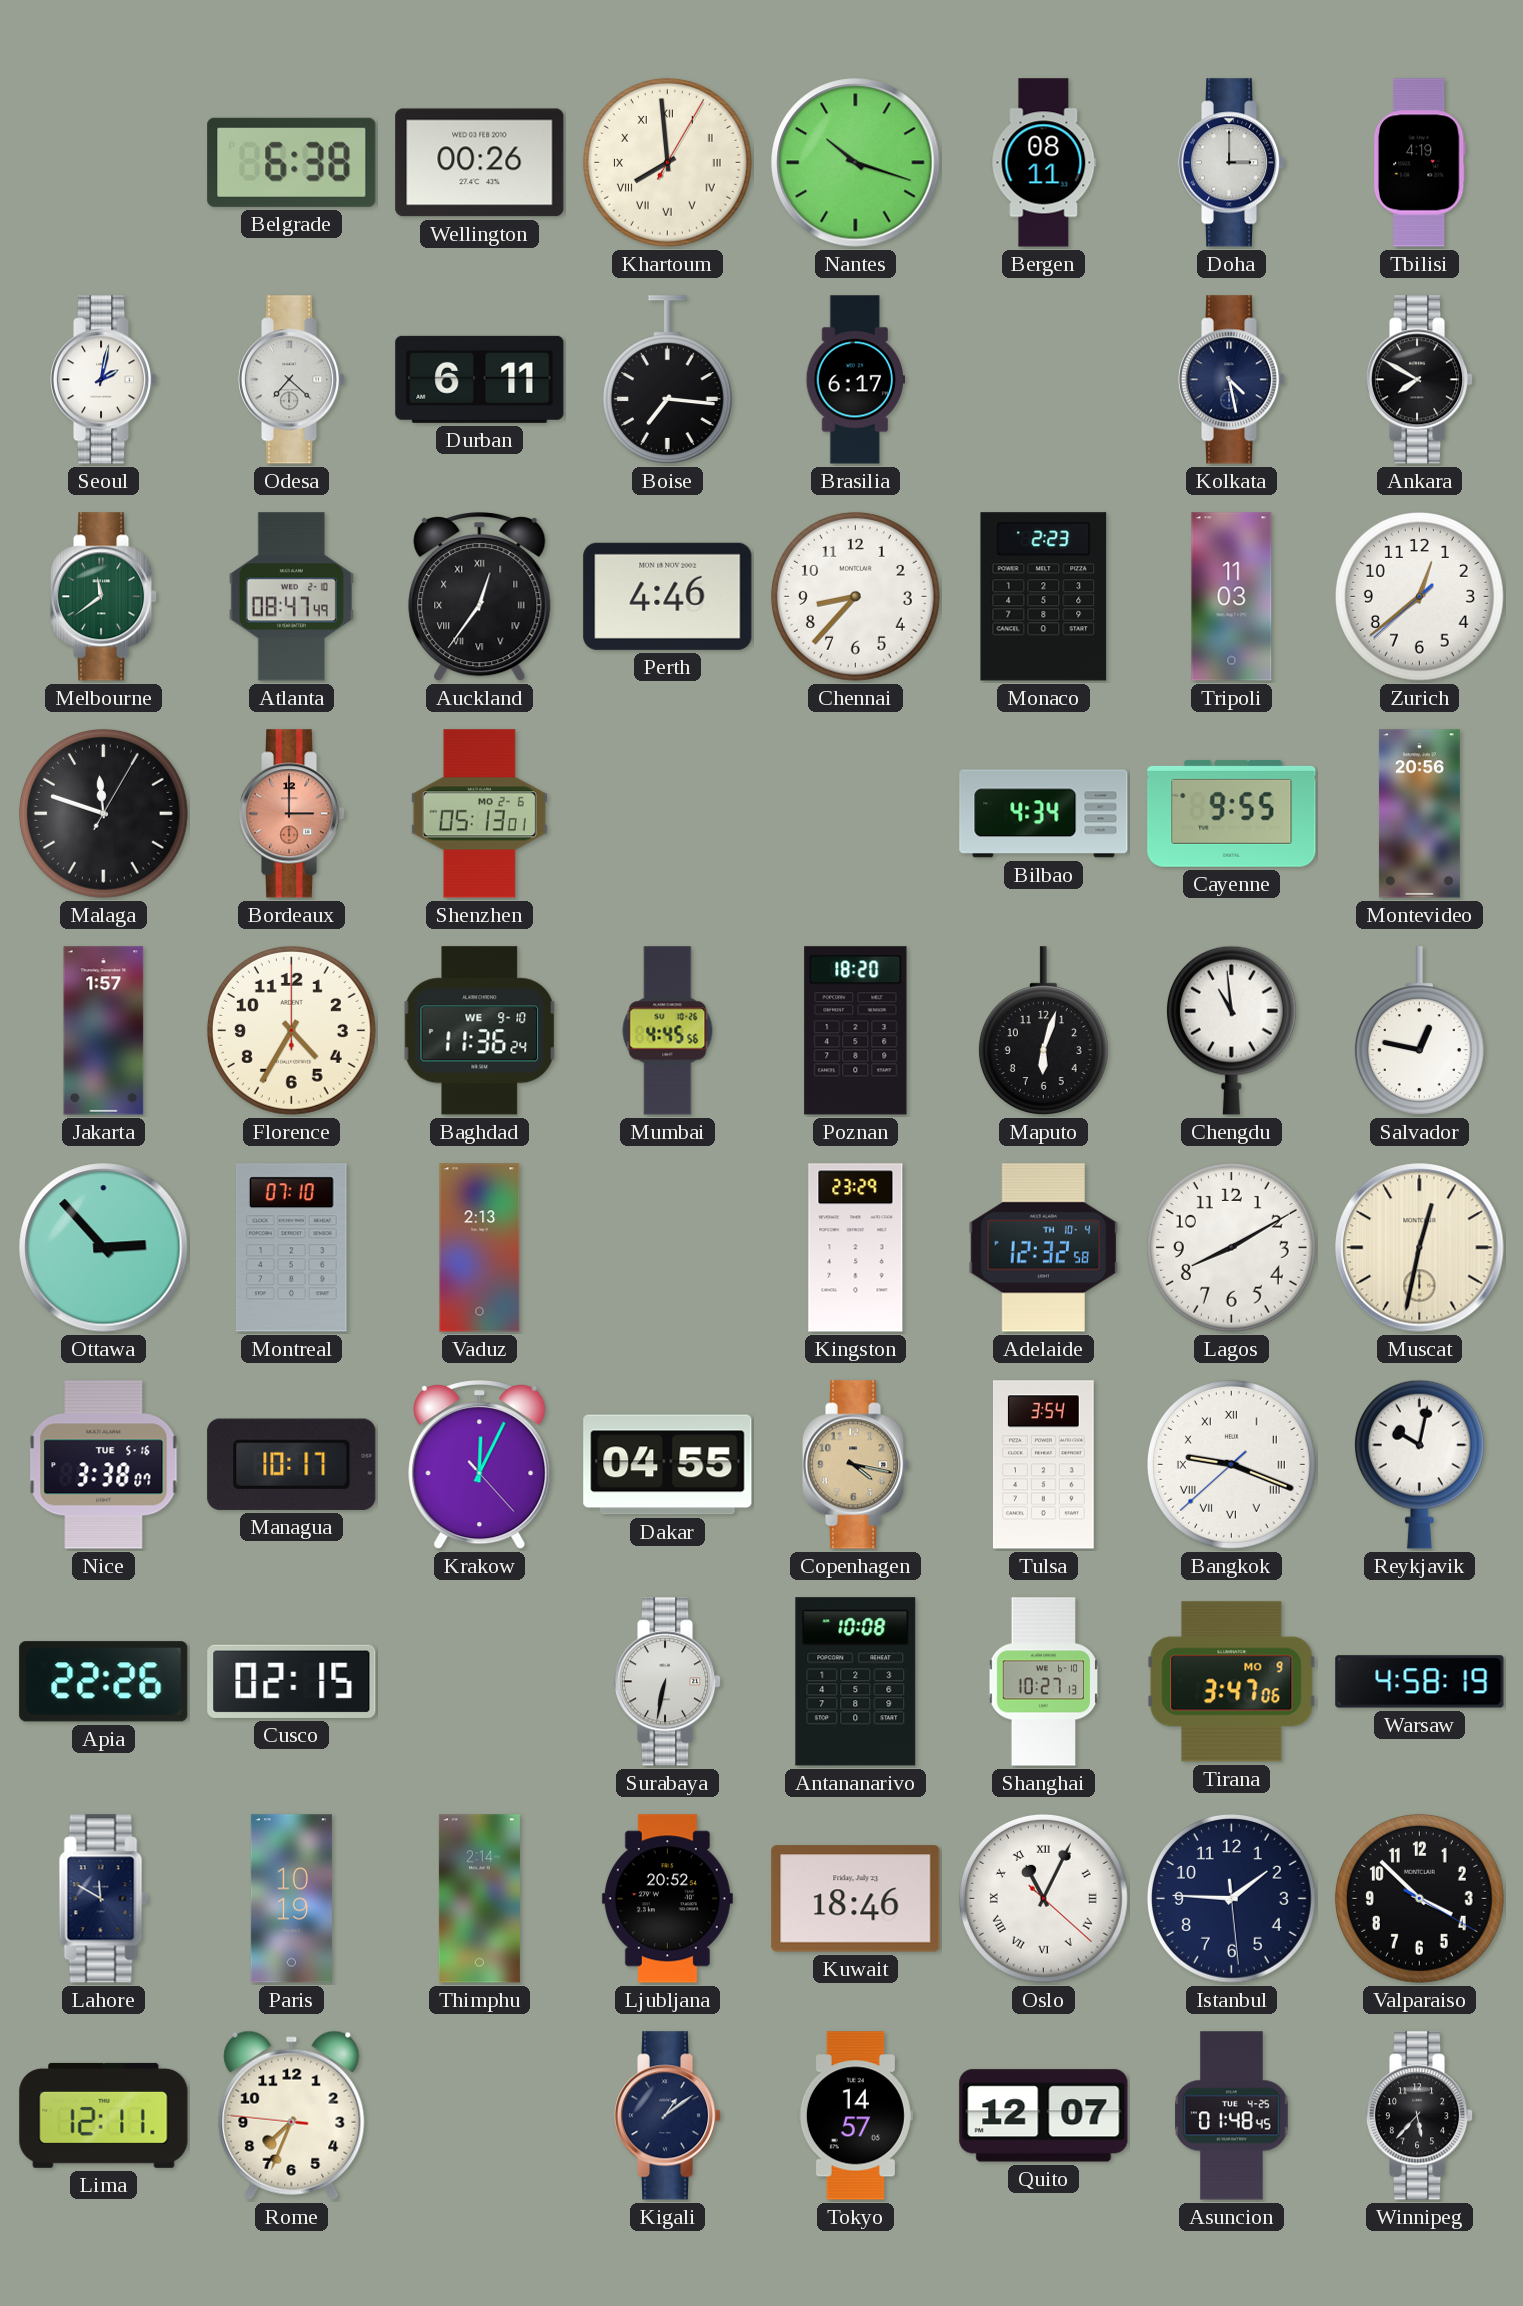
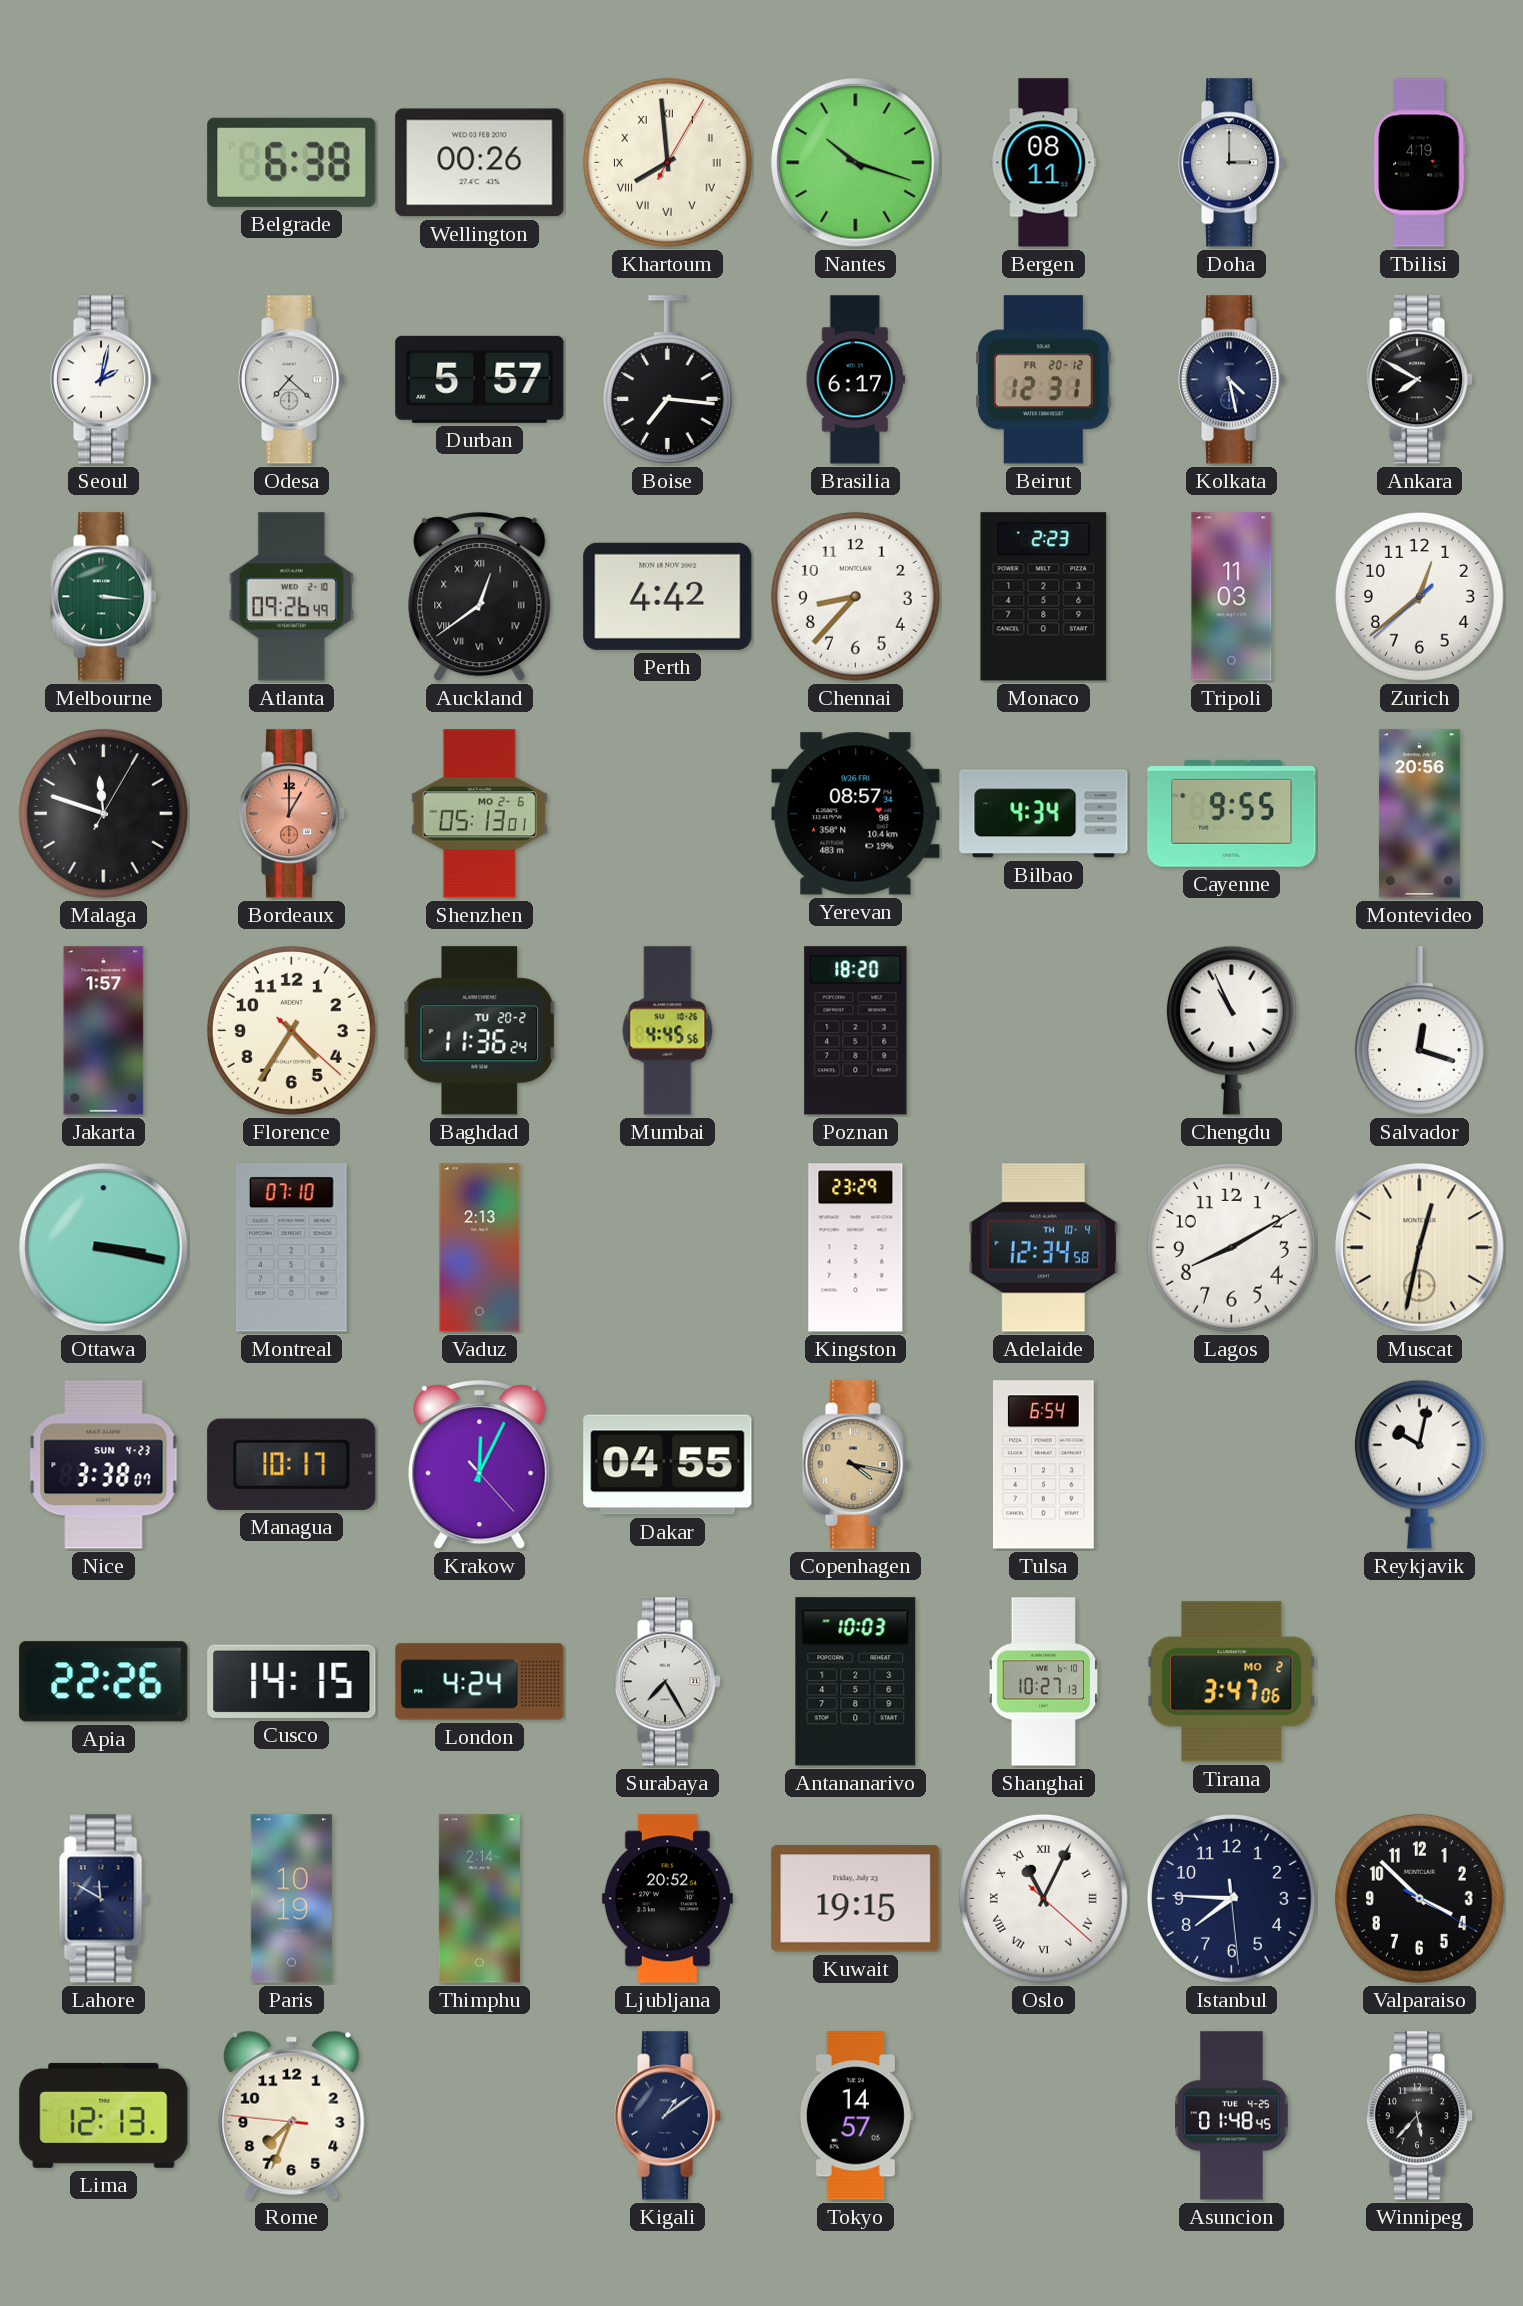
Durban: 6:11 -> 5:57 (480, 379)
Beirut: none -> 12:31 (1044, 380)
Melbourne: 11:39 -> 3:16 (104, 597)
Atlanta: 08:47 -> 09:26 (291, 597)
Auckland: 12:36 -> 12:39 (480, 598)
Perth: 4:46 -> 4:42 (668, 596)
Bordeaux: 3:00 -> 1:00 (292, 814)
Yerevan: none -> 08:57 (856, 814)
Florence: 4:35:00 -> 4:35:22 (291, 1030)
Baghdad date: WE 9-10 -> TU 20-2 (480, 1031)
Maputo: 6:03 -> none (1043, 1031)
Chengdu: 10:59 -> 10:56 (1231, 1030)
Salvador: 12:47 -> 12:18 (1419, 1031)
Ottawa: 2:53 -> 3:17 (104, 1248)
Adelaide: 12:32 -> 12:34 (1044, 1248)
Nice date: TUE 5-16 -> SUN 4-23 (104, 1465)
Tulsa: 3:54 -> 6:54 (1043, 1465)
Bangkok: 9:18 -> none (1231, 1464)
Cusco: 02:15 -> 14:15 (292, 1681)
London: none -> 4:24 (480, 1682)
Surabaya: 6:32 -> 7:25 (668, 1682)
Antananarivo: 10:08 -> 10:03 (856, 1682)
Tirana date: MO 9 -> MO 2 (1232, 1682)
Warsaw: 4:58 -> none (1420, 1682)
Kuwait: 18:46 -> 19:15 (856, 1899)
Istanbul: 1:45 -> 7:45 (1231, 1898)
Lima: 12:11 -> 12:13 (104, 2115)
Quito: 12:07 -> none (1044, 2116)
